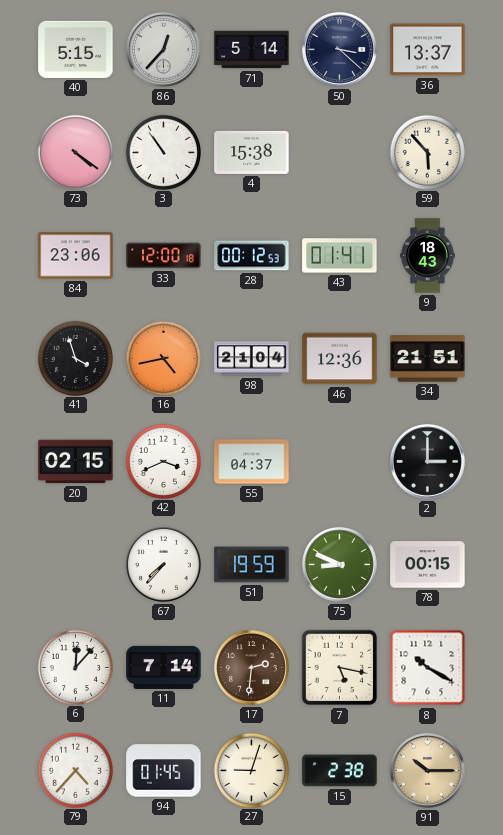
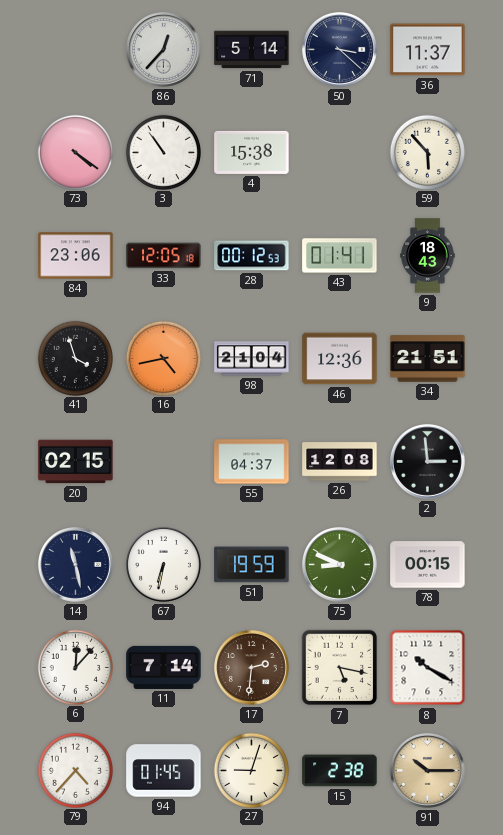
40: 5:15 -> none (76, 49)
36: 13:37 -> 11:37 (428, 50)
33: 12:00 -> 12:05 (164, 256)
42: 3:41 -> none (163, 461)
26: none -> 12:08 (340, 462)
2: 3:00 -> 2:59 (428, 462)
14: none -> 11:28 (76, 565)
67: 7:37 -> 6:32 (164, 565)
